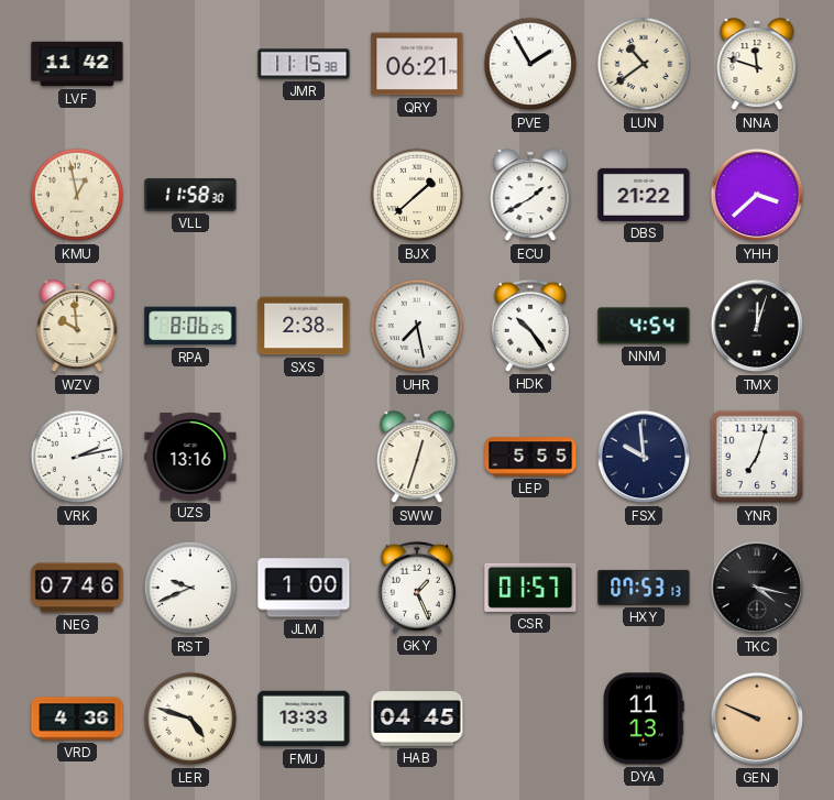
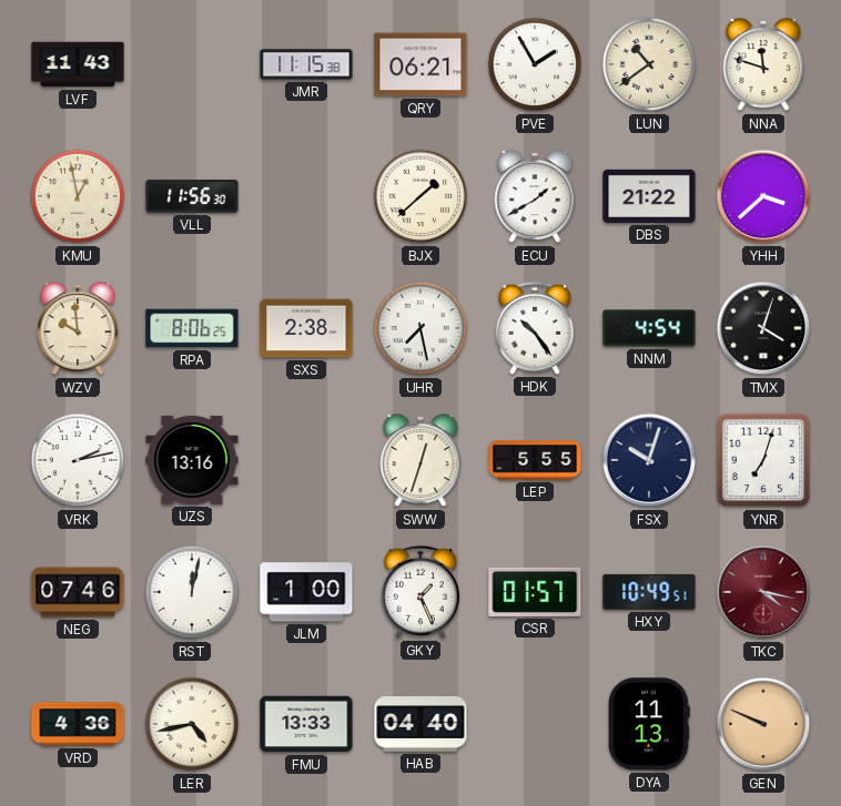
LVF: 11:42 -> 11:43 (78, 64)
VLL: 11:58 -> 11:56 (192, 196)
TMX: 12:03 -> 4:03 (763, 328)
FSX: 9:59 -> 10:03 (649, 460)
RST: 9:41 -> 12:02 (192, 592)
HXY: 07:53 -> 10:49 (649, 592)
TKC dial: black -> burgundy (763, 592)
LER: 4:48 -> 4:43 (192, 724)
HAB: 04:45 -> 04:40 (420, 725)
